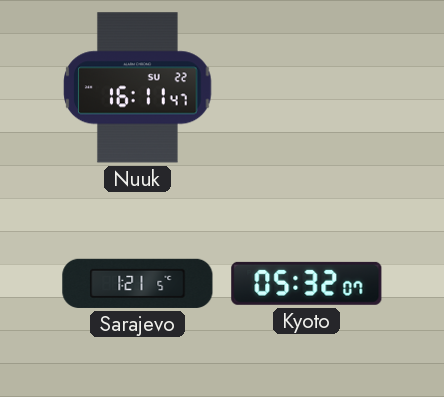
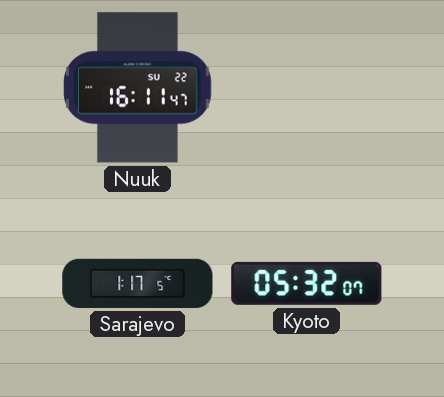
Sarajevo: 1:21 -> 1:17 (138, 283)
